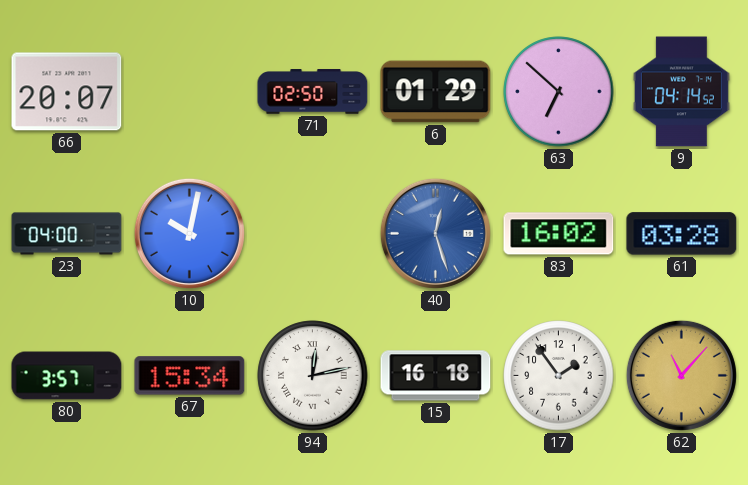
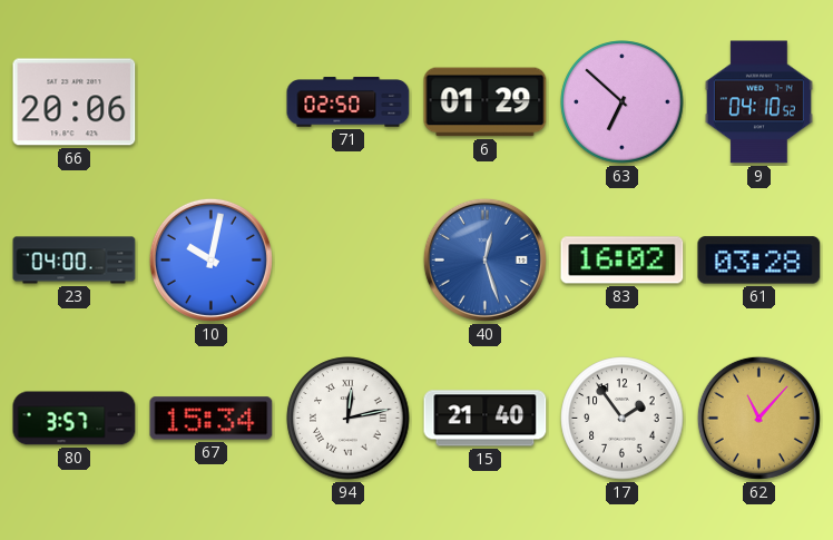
66: 20:07 -> 20:06 (75, 102)
9: 04:14 -> 04:10 (758, 102)
15: 16:18 -> 21:40 (486, 419)
